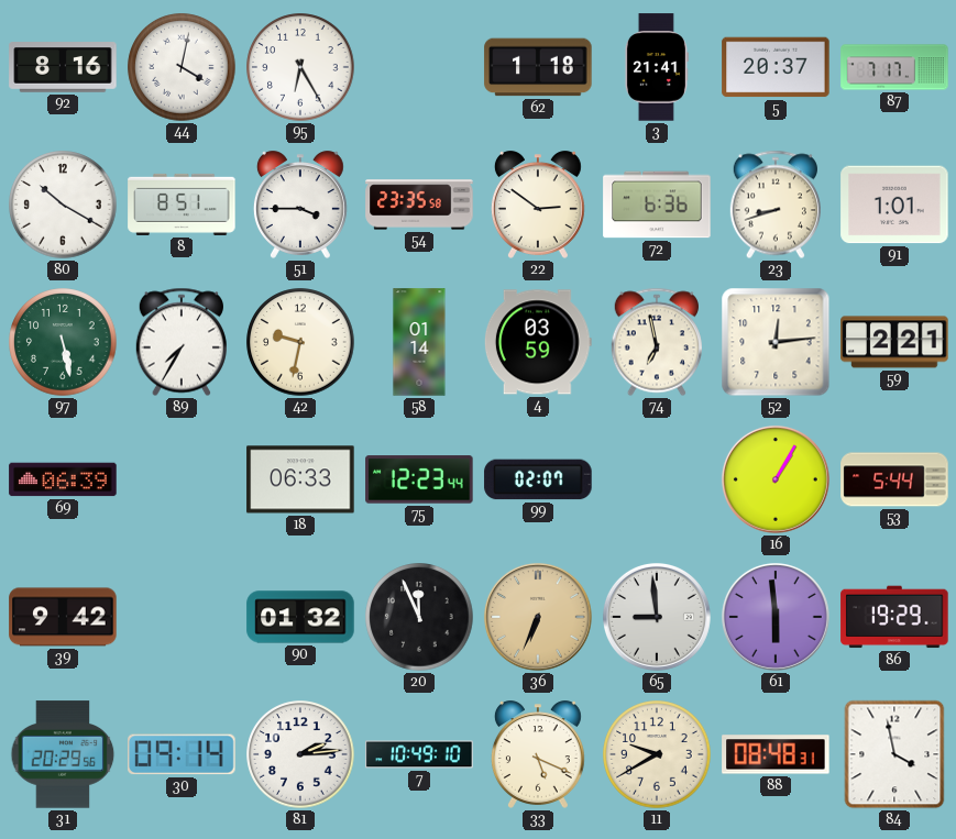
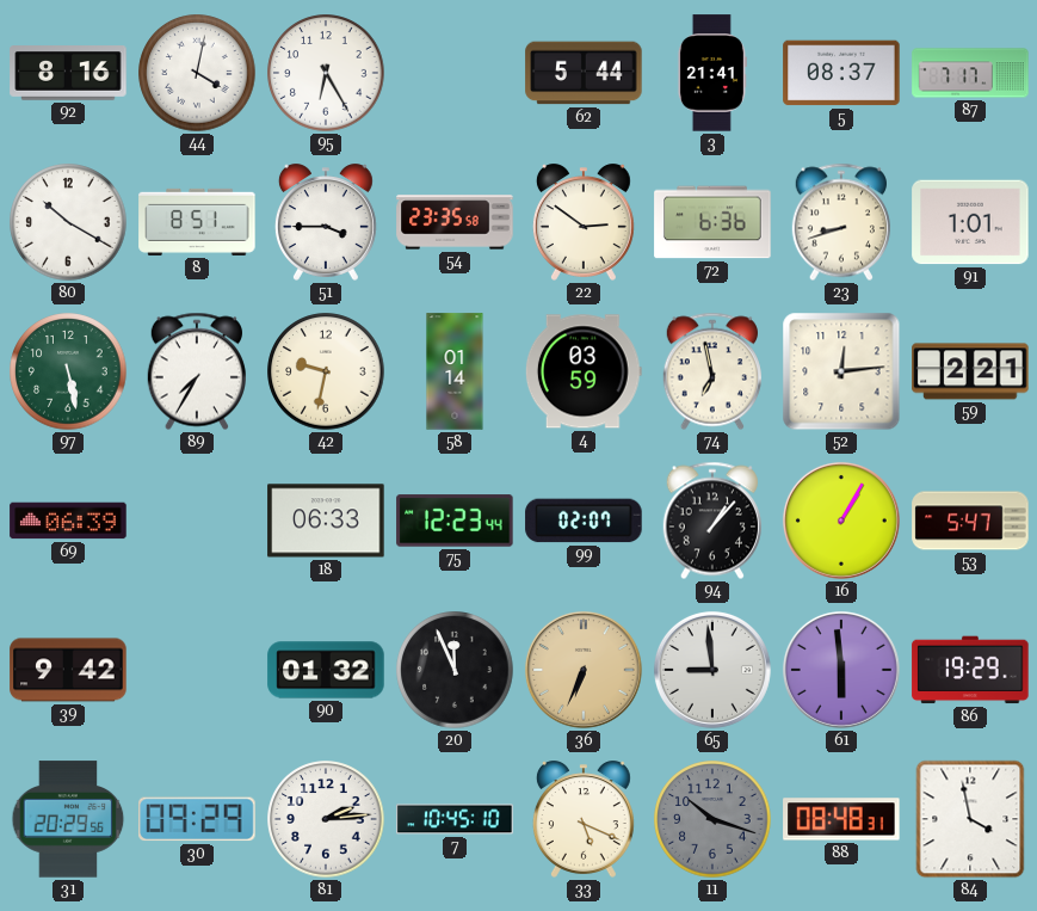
62: 1:18 -> 5:44 (584, 73)
5: 20:37 -> 08:37 (841, 73)
94: none -> 1:07 (712, 521)
53: 5:44 -> 5:47 (970, 521)
30: 09:14 -> 09:29 (197, 819)
7: 10:49 -> 10:45 (455, 819)
11: 9:40 -> 10:18 (712, 819)
11 dial: cream -> grey (712, 819)
